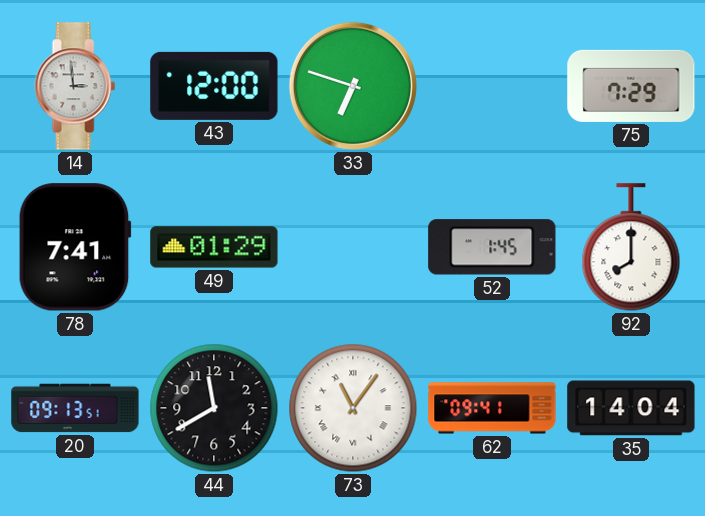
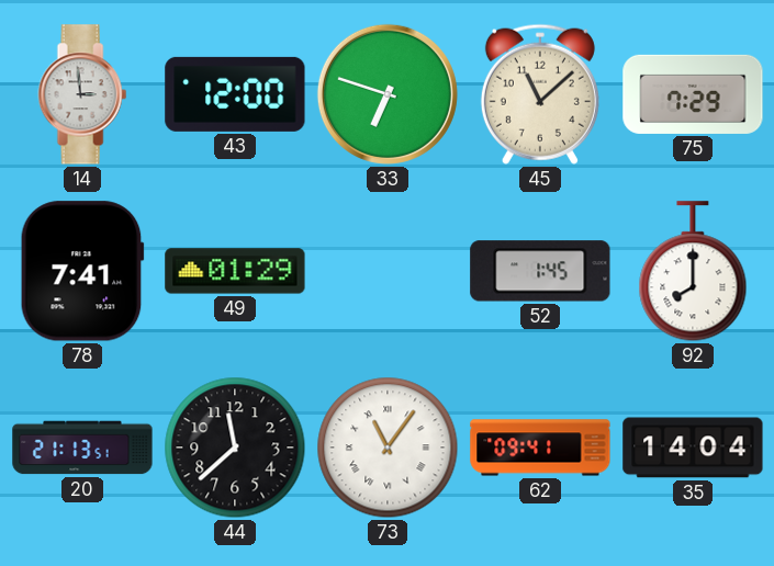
45: none -> 11:08 (540, 94)
20: 09:13 -> 21:13 (82, 448)
44: 11:40 -> 11:38 (235, 448)
